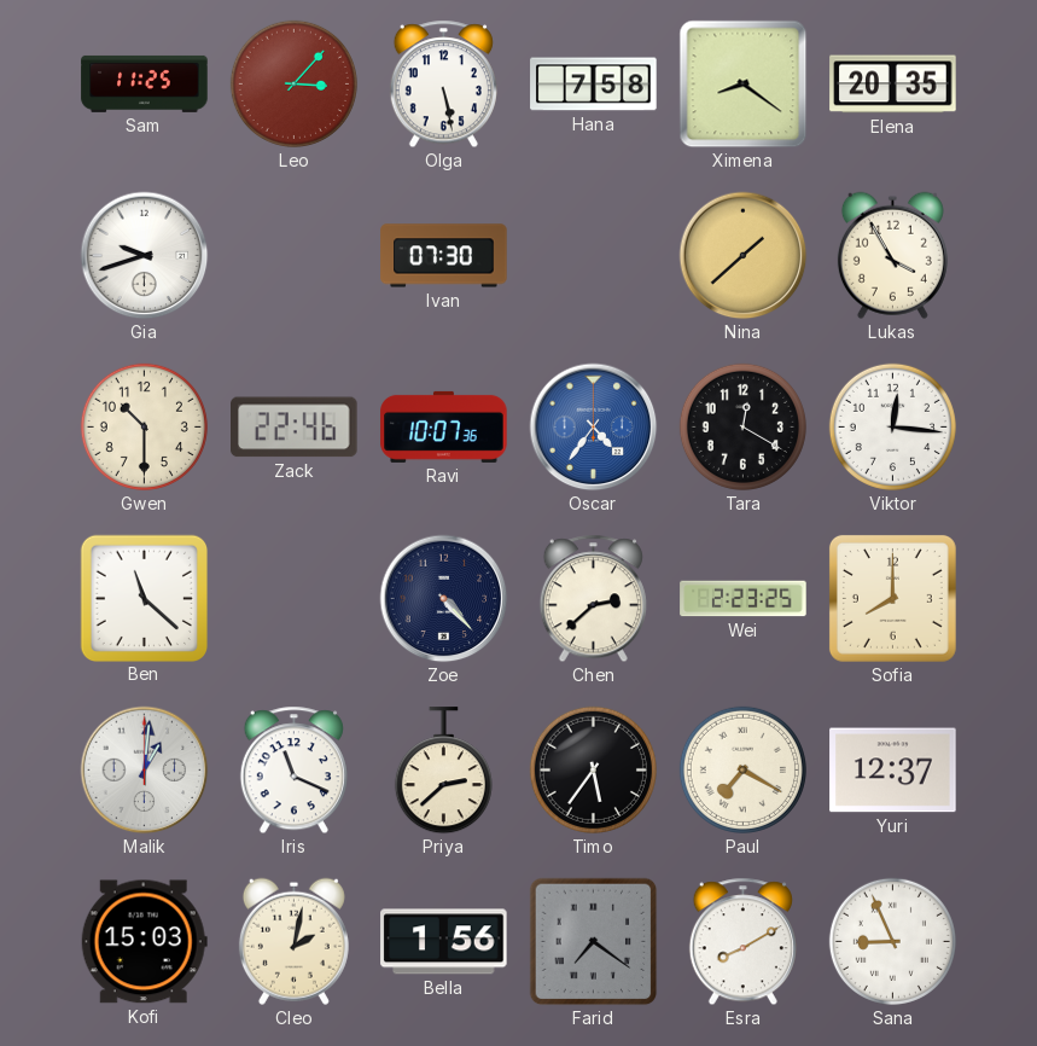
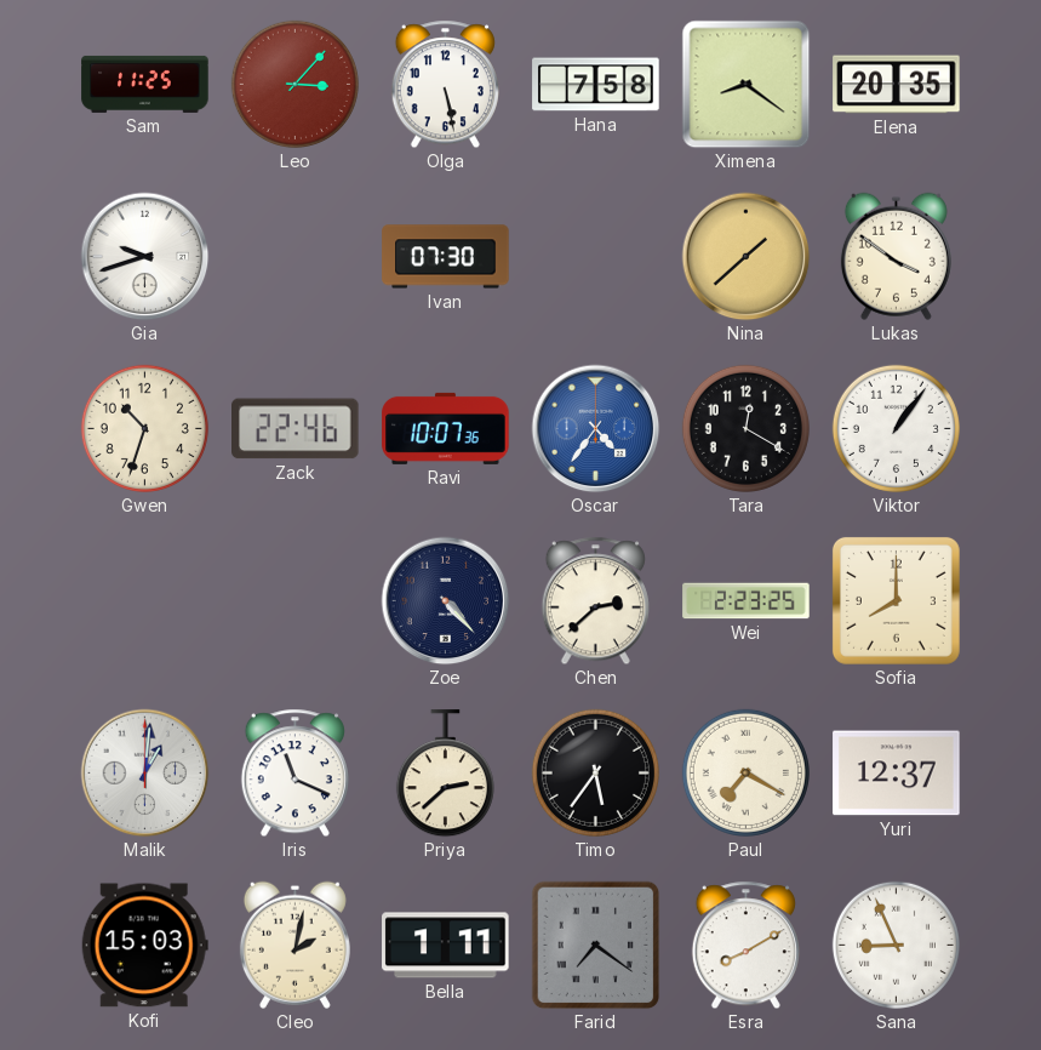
Lukas: 3:55 -> 3:51 (896, 256)
Gwen: 10:30 -> 10:33 (144, 428)
Viktor: 12:16 -> 1:06 (896, 428)
Ben: 11:22 -> none (144, 598)
Bella: 1:56 -> 1:11 (446, 946)
